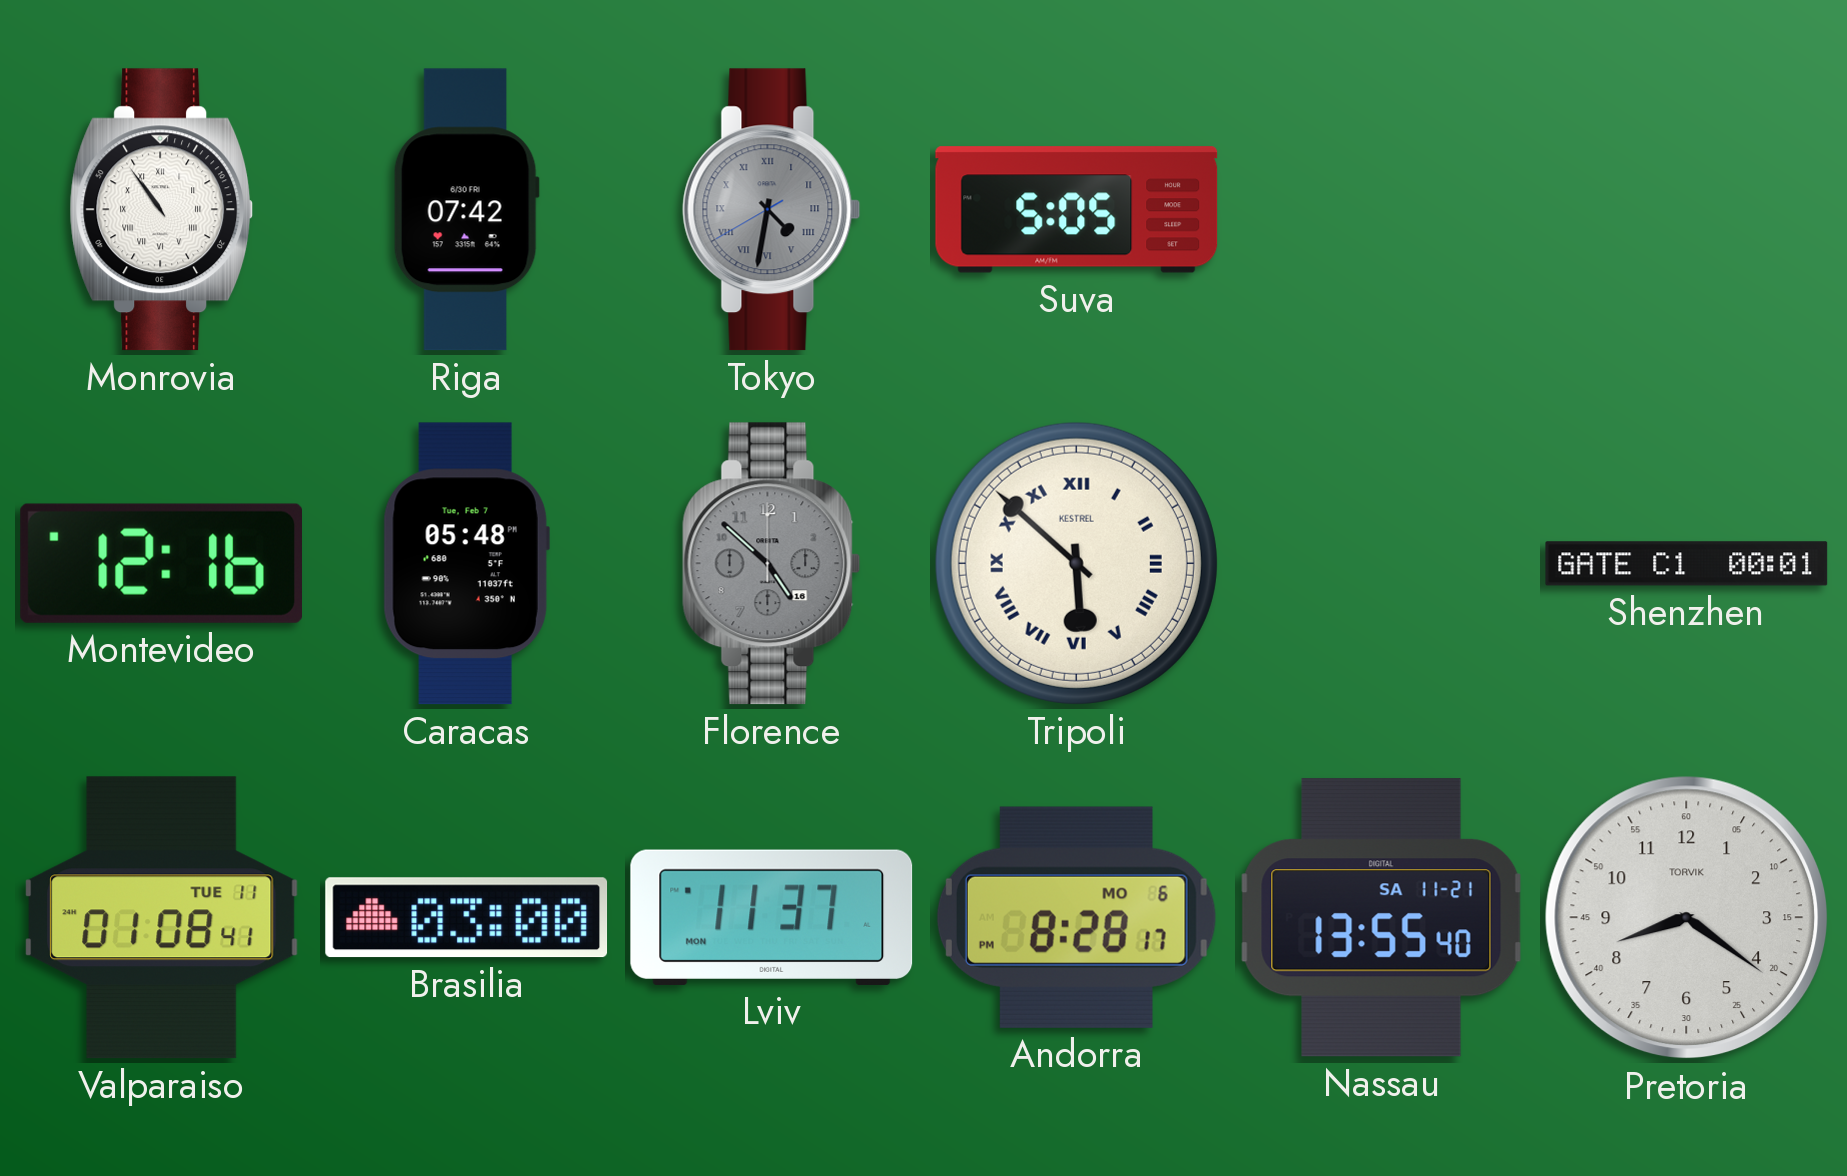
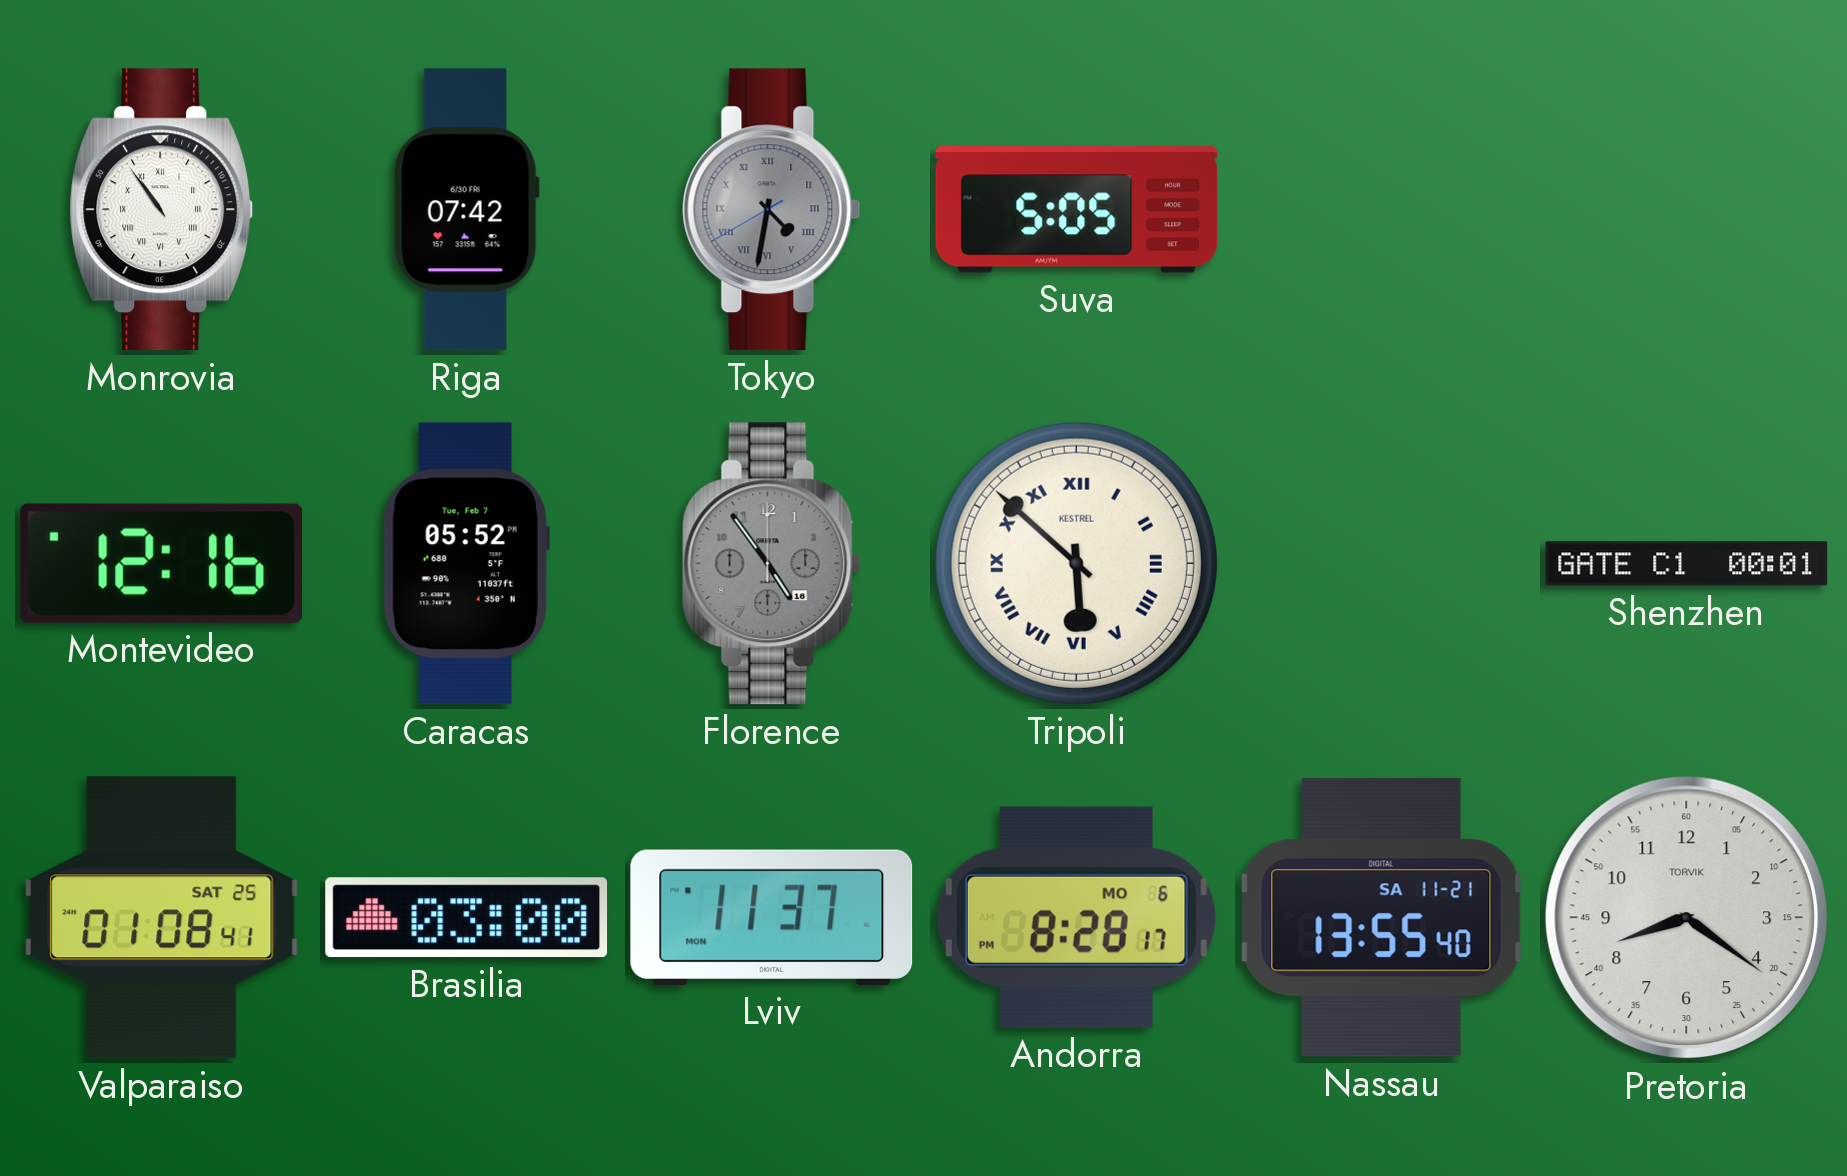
Caracas: 05:48 -> 05:52 (466, 564)
Florence: 4:52 -> 4:54 (772, 564)
Valparaiso date: TUE 11 -> SAT 25 (162, 918)
